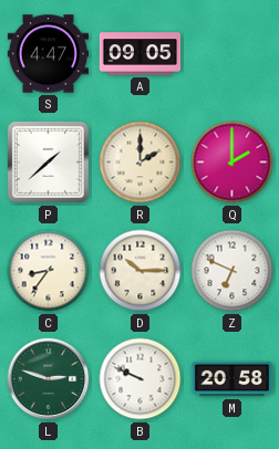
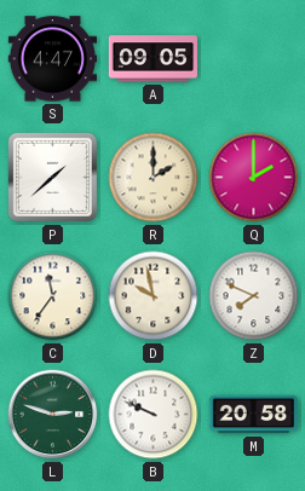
C: 8:36 -> 11:36 (53, 296)
D: 10:15 -> 9:58 (154, 296)
Z: 6:49 -> 7:49 (254, 296)
